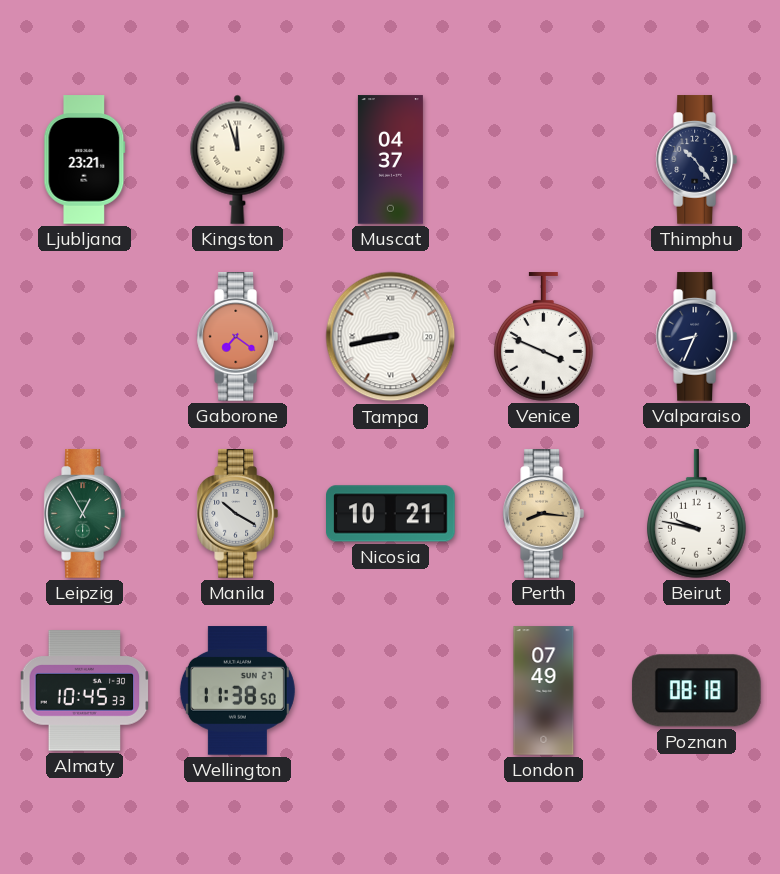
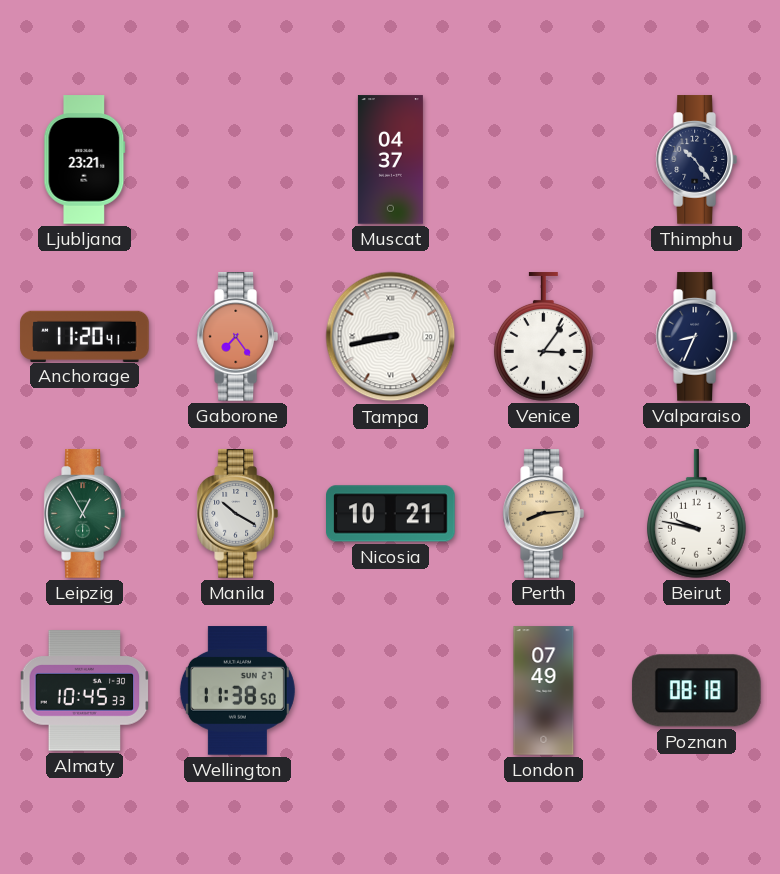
Kingston: 11:57 -> none (238, 159)
Anchorage: none -> 11:20 (85, 336)
Gaborone: 7:21 -> 7:24 (237, 337)
Venice: 3:49 -> 3:06 (544, 337)
Perth: 8:16 -> 8:14 (543, 514)
